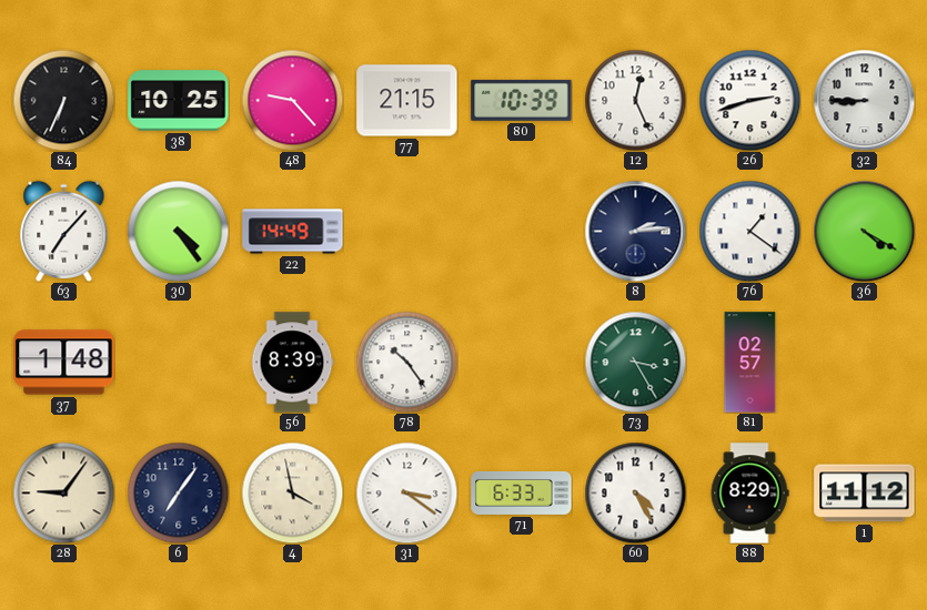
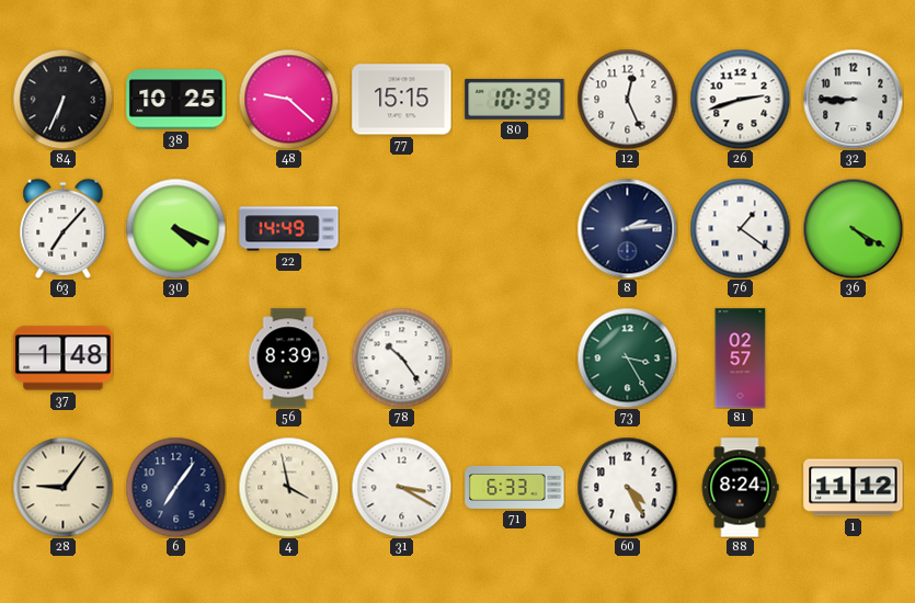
48: 9:23 -> 9:22 (288, 99)
77: 21:15 -> 15:15 (402, 100)
30: 4:24 -> 4:19 (175, 228)
31: 3:21 -> 3:20 (401, 487)
88: 8:29 -> 8:24 (740, 488)
